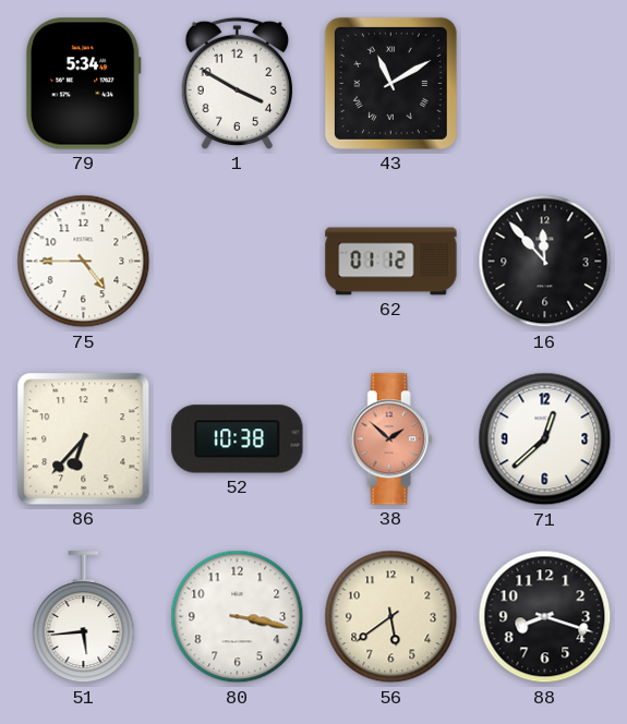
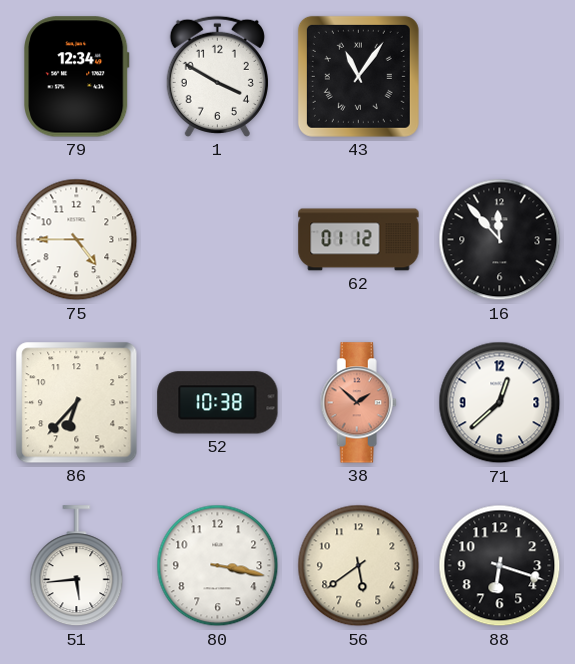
79: 5:34 -> 12:34 (77, 77)
43: 11:10 -> 11:06 (358, 76)
88: 8:18 -> 6:18 (500, 566)
